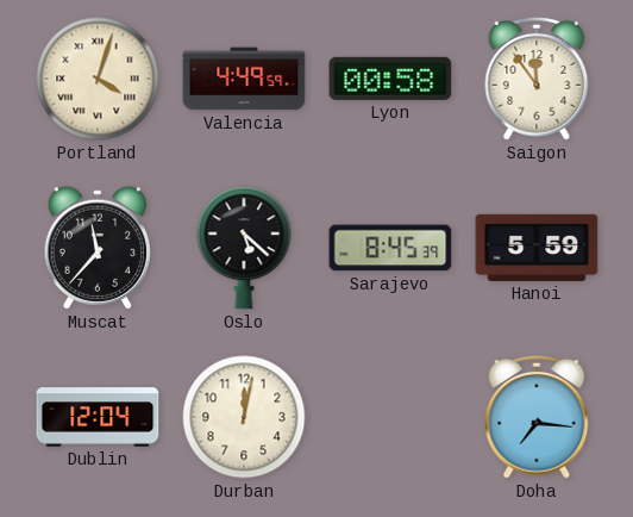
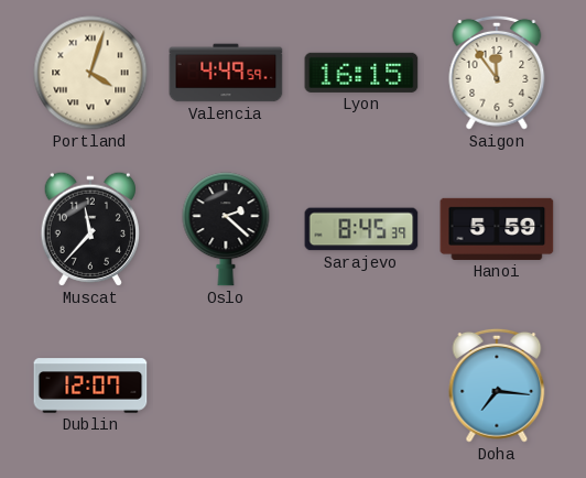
Lyon: 00:58 -> 16:15 (361, 73)
Oslo: 5:22 -> 2:22 (226, 229)
Dublin: 12:04 -> 12:07 (90, 385)
Durban: 12:02 -> none (244, 417)
